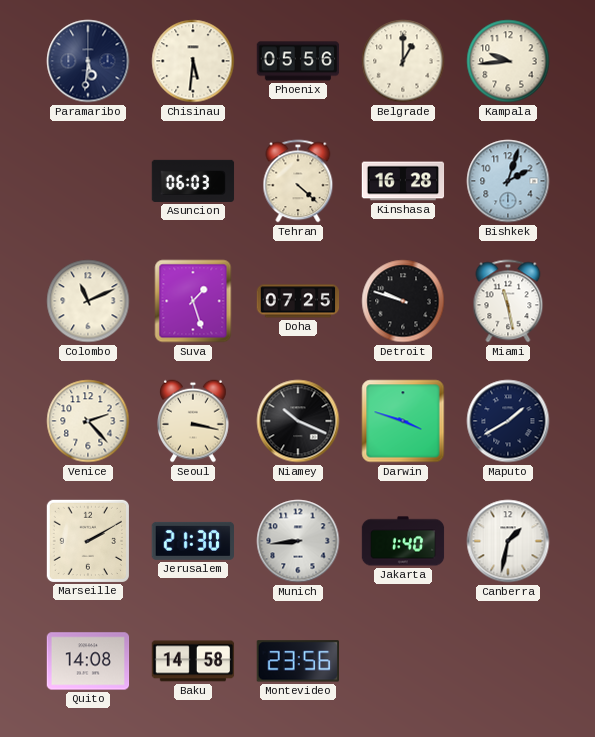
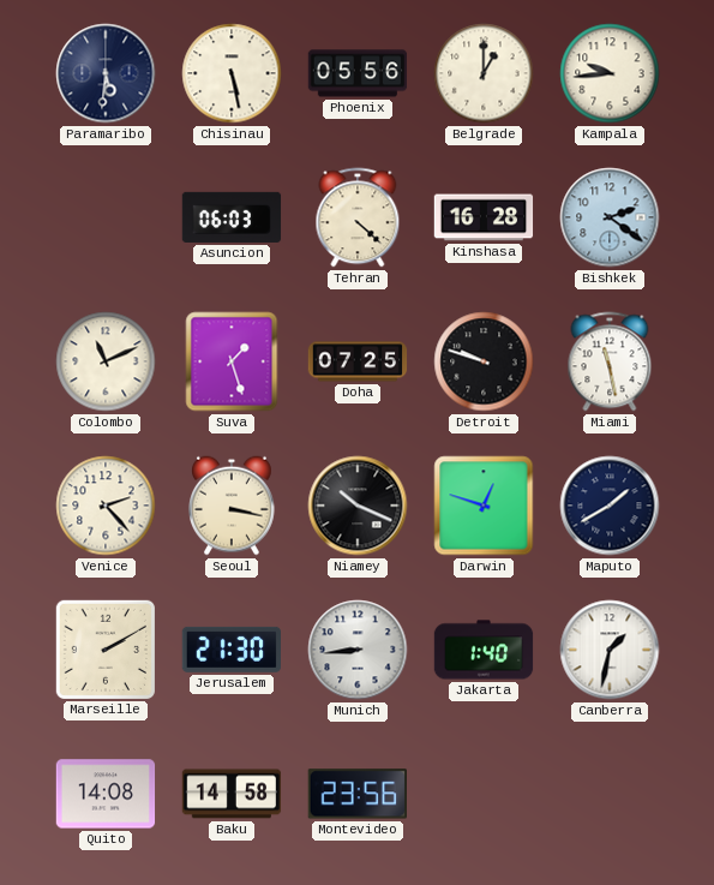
Chisinau: 5:31 -> 5:28 (232, 73)
Bishkek: 2:03 -> 2:21 (610, 217)
Darwin: 3:48 -> 12:48 (484, 506)
